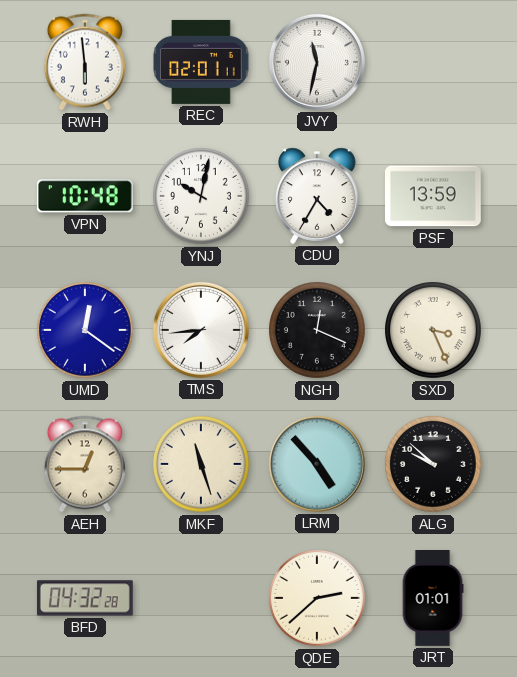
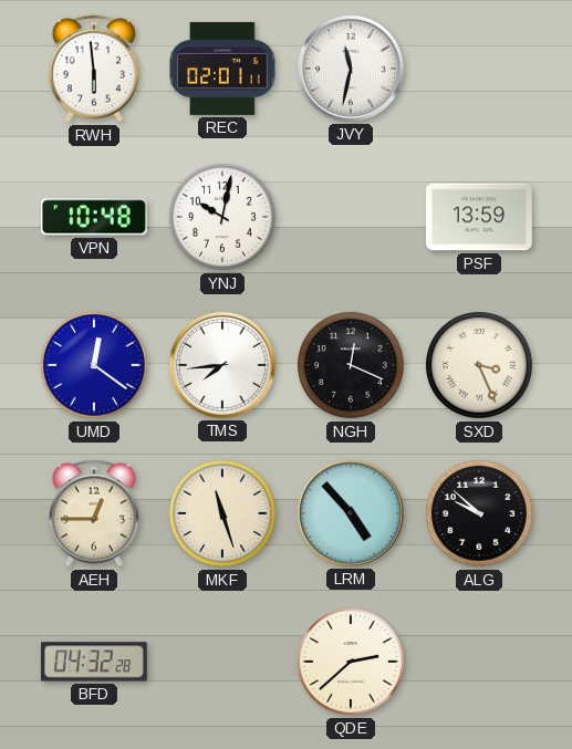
CDU: 4:35 -> none (317, 196)
JRT: 01:01 -> none (433, 599)
